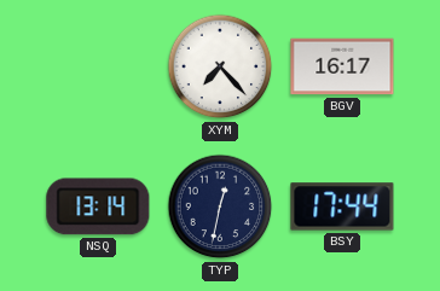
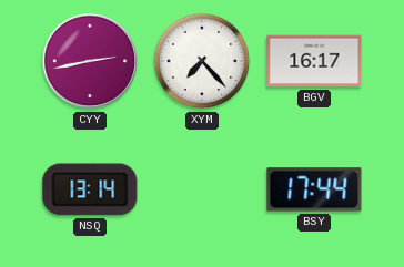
CYY: none -> 2:43 (90, 61)
TYP: 12:32 -> none (220, 206)
